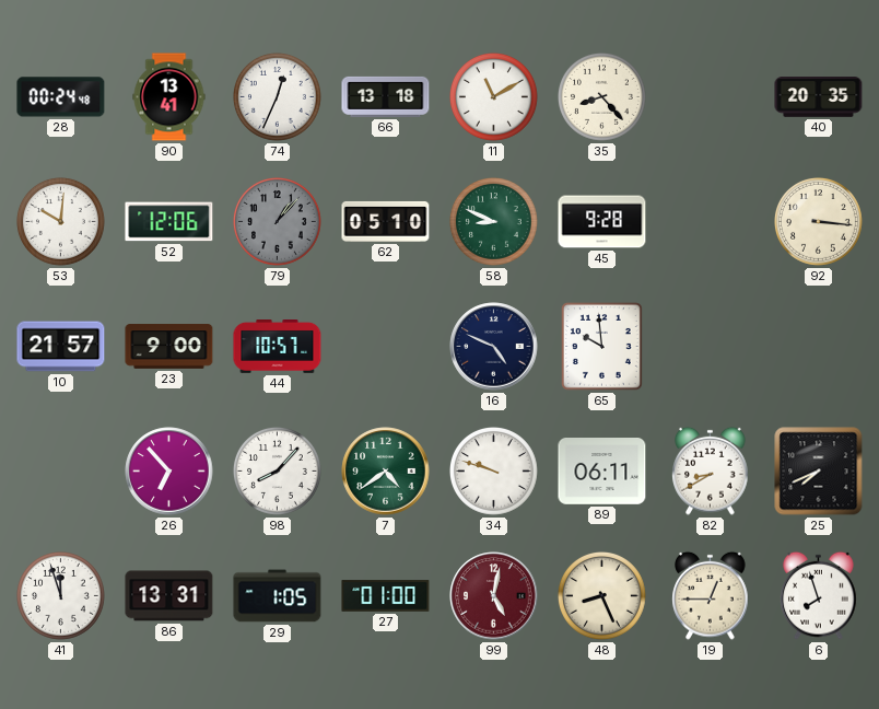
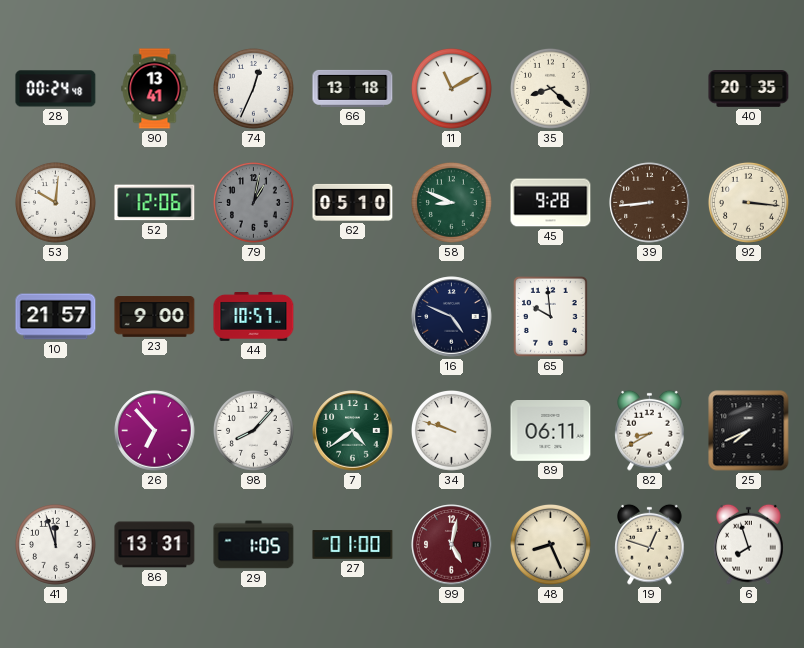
35: 8:23 -> 8:22 (551, 89)
79: 1:07 -> 1:02 (254, 203)
39: none -> 8:44 (650, 203)
19: 12:45 -> 12:48 (650, 544)
